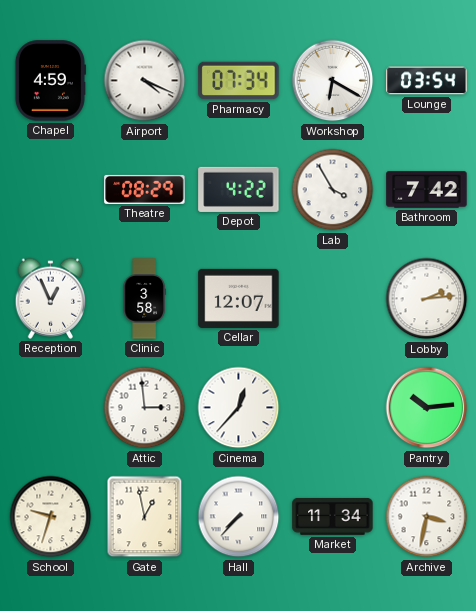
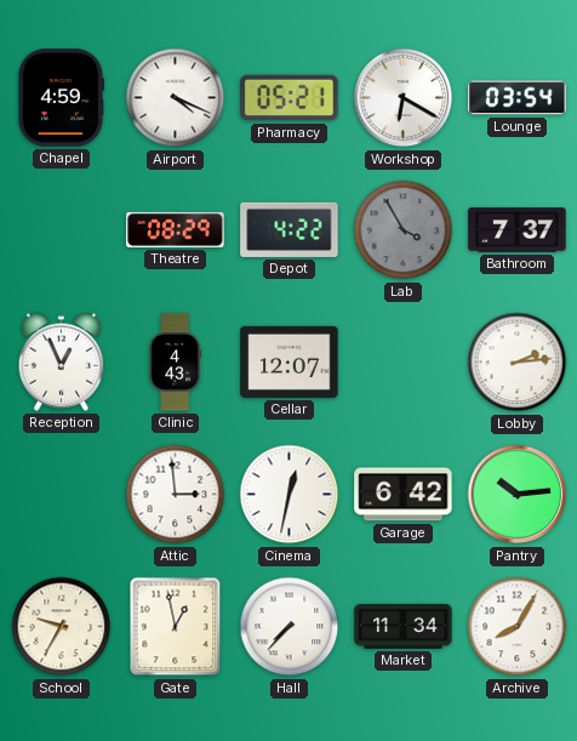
Pharmacy: 07:34 -> 05:21 (290, 98)
Lab dial: white -> grey (404, 230)
Bathroom: 7:42 -> 7:37 (518, 230)
Clinic: 3:58 -> 4:43 (175, 363)
Cinema: 12:37 -> 12:32 (290, 495)
Garage: none -> 6:42 (404, 495)
School: 9:33 -> 9:35 (62, 627)
Archive: 3:32 -> 8:05 (518, 627)
